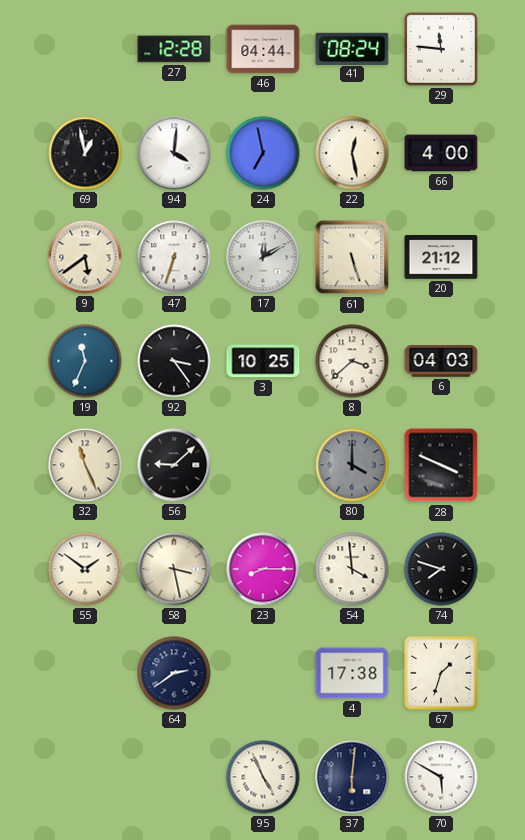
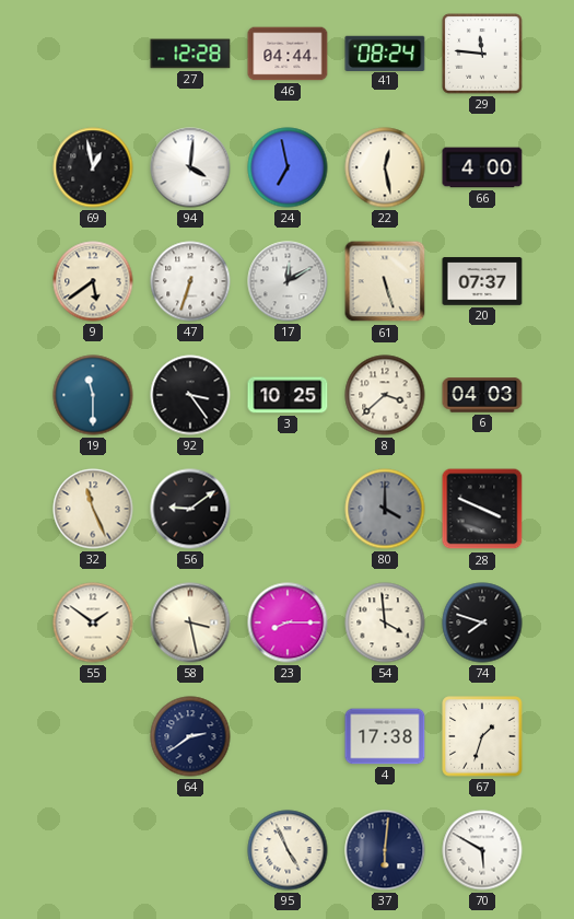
20: 21:12 -> 07:37 (482, 281)
19: 11:34 -> 11:30 (93, 395)
56: 9:08 -> 9:09 (190, 509)
